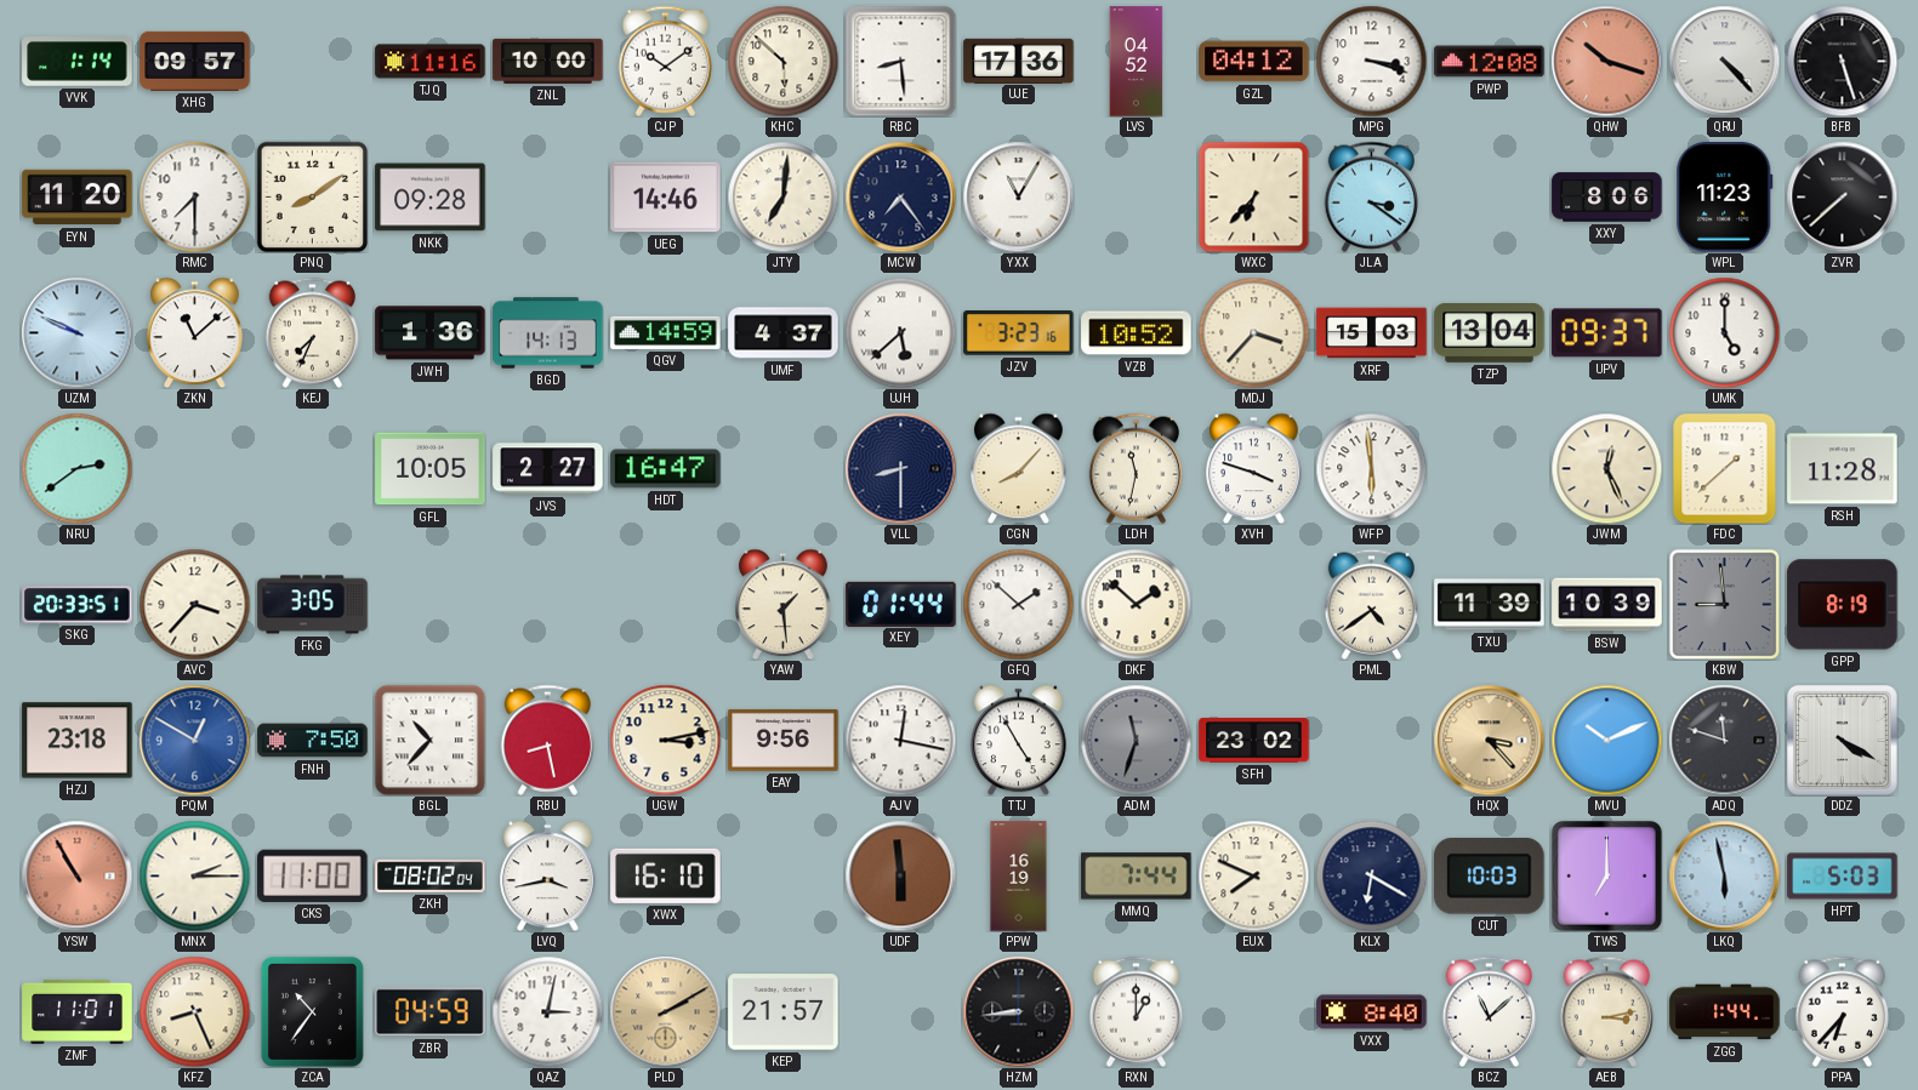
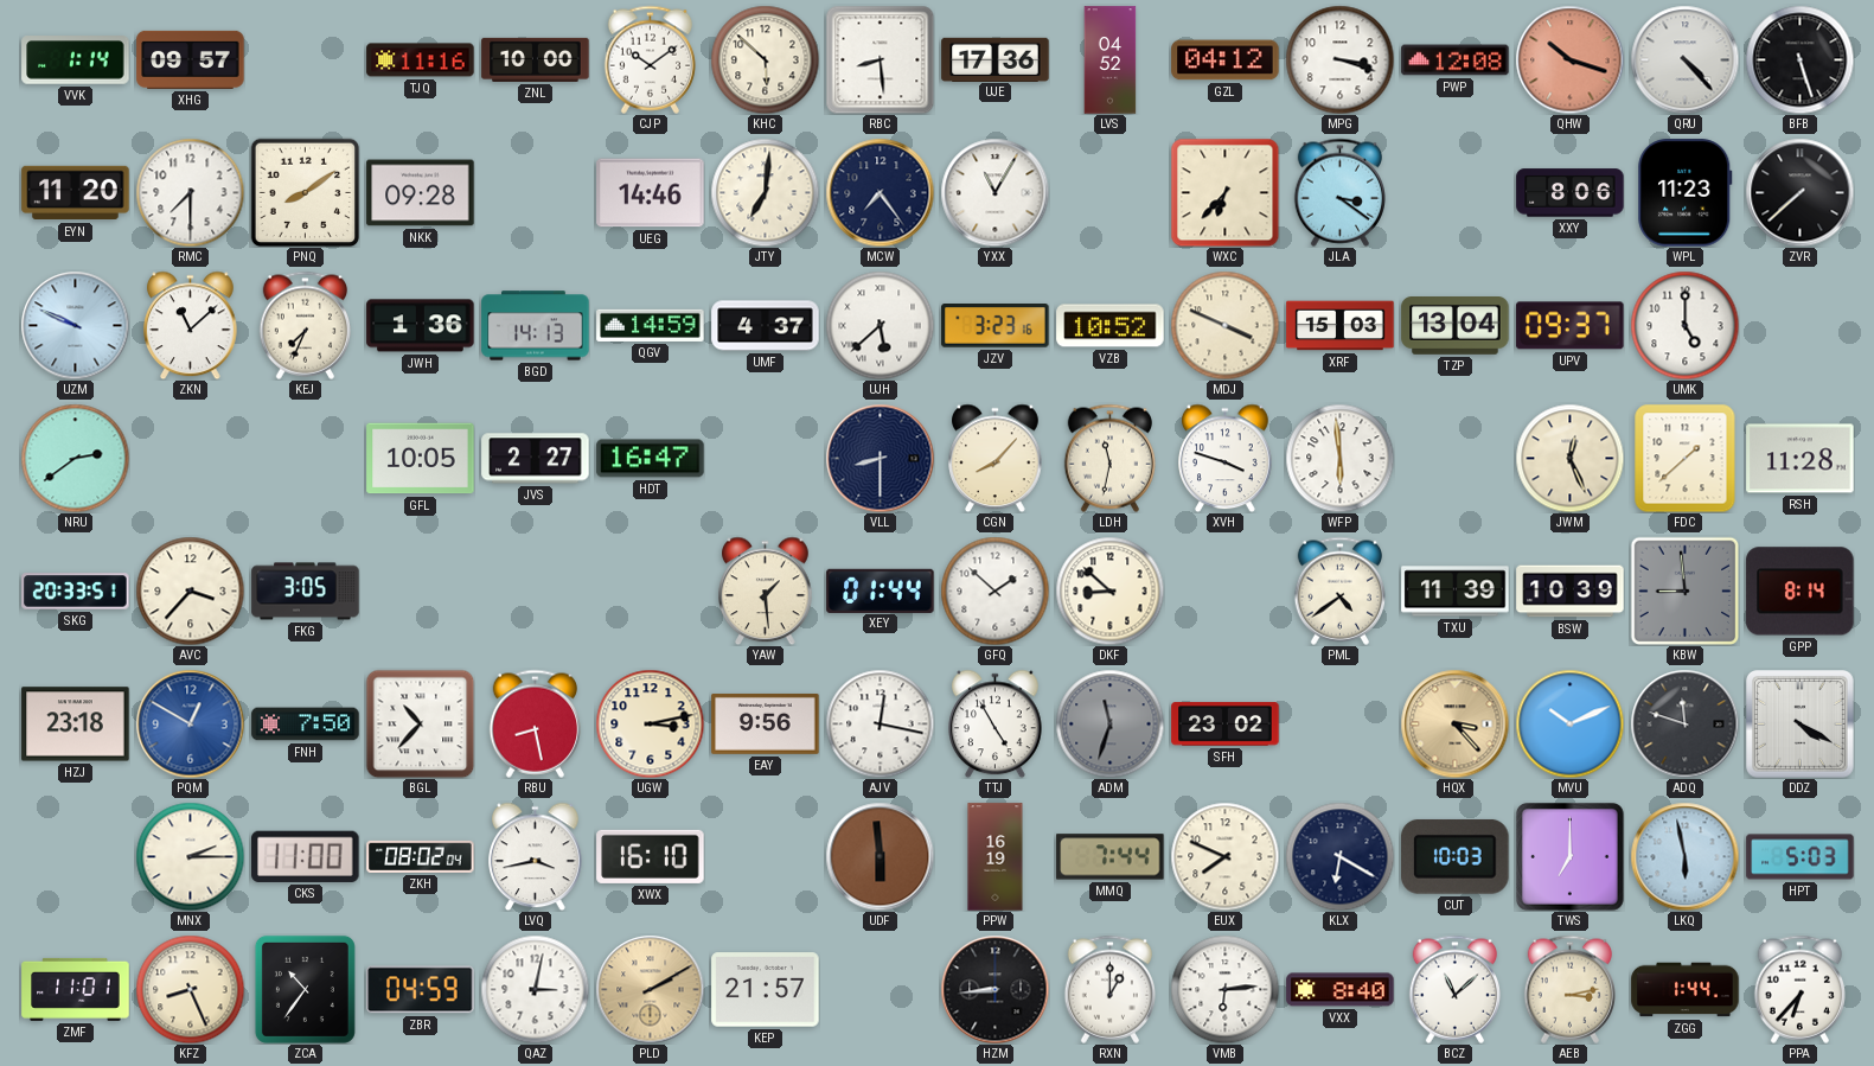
MDJ: 3:37 -> 3:49 (1224, 325)
DKF: 1:52 -> 8:52 (1109, 591)
GPP: 8:19 -> 8:14 (1801, 592)
YSW: 10:55 -> none (76, 875)
VMB: none -> 6:14 (1224, 989)
